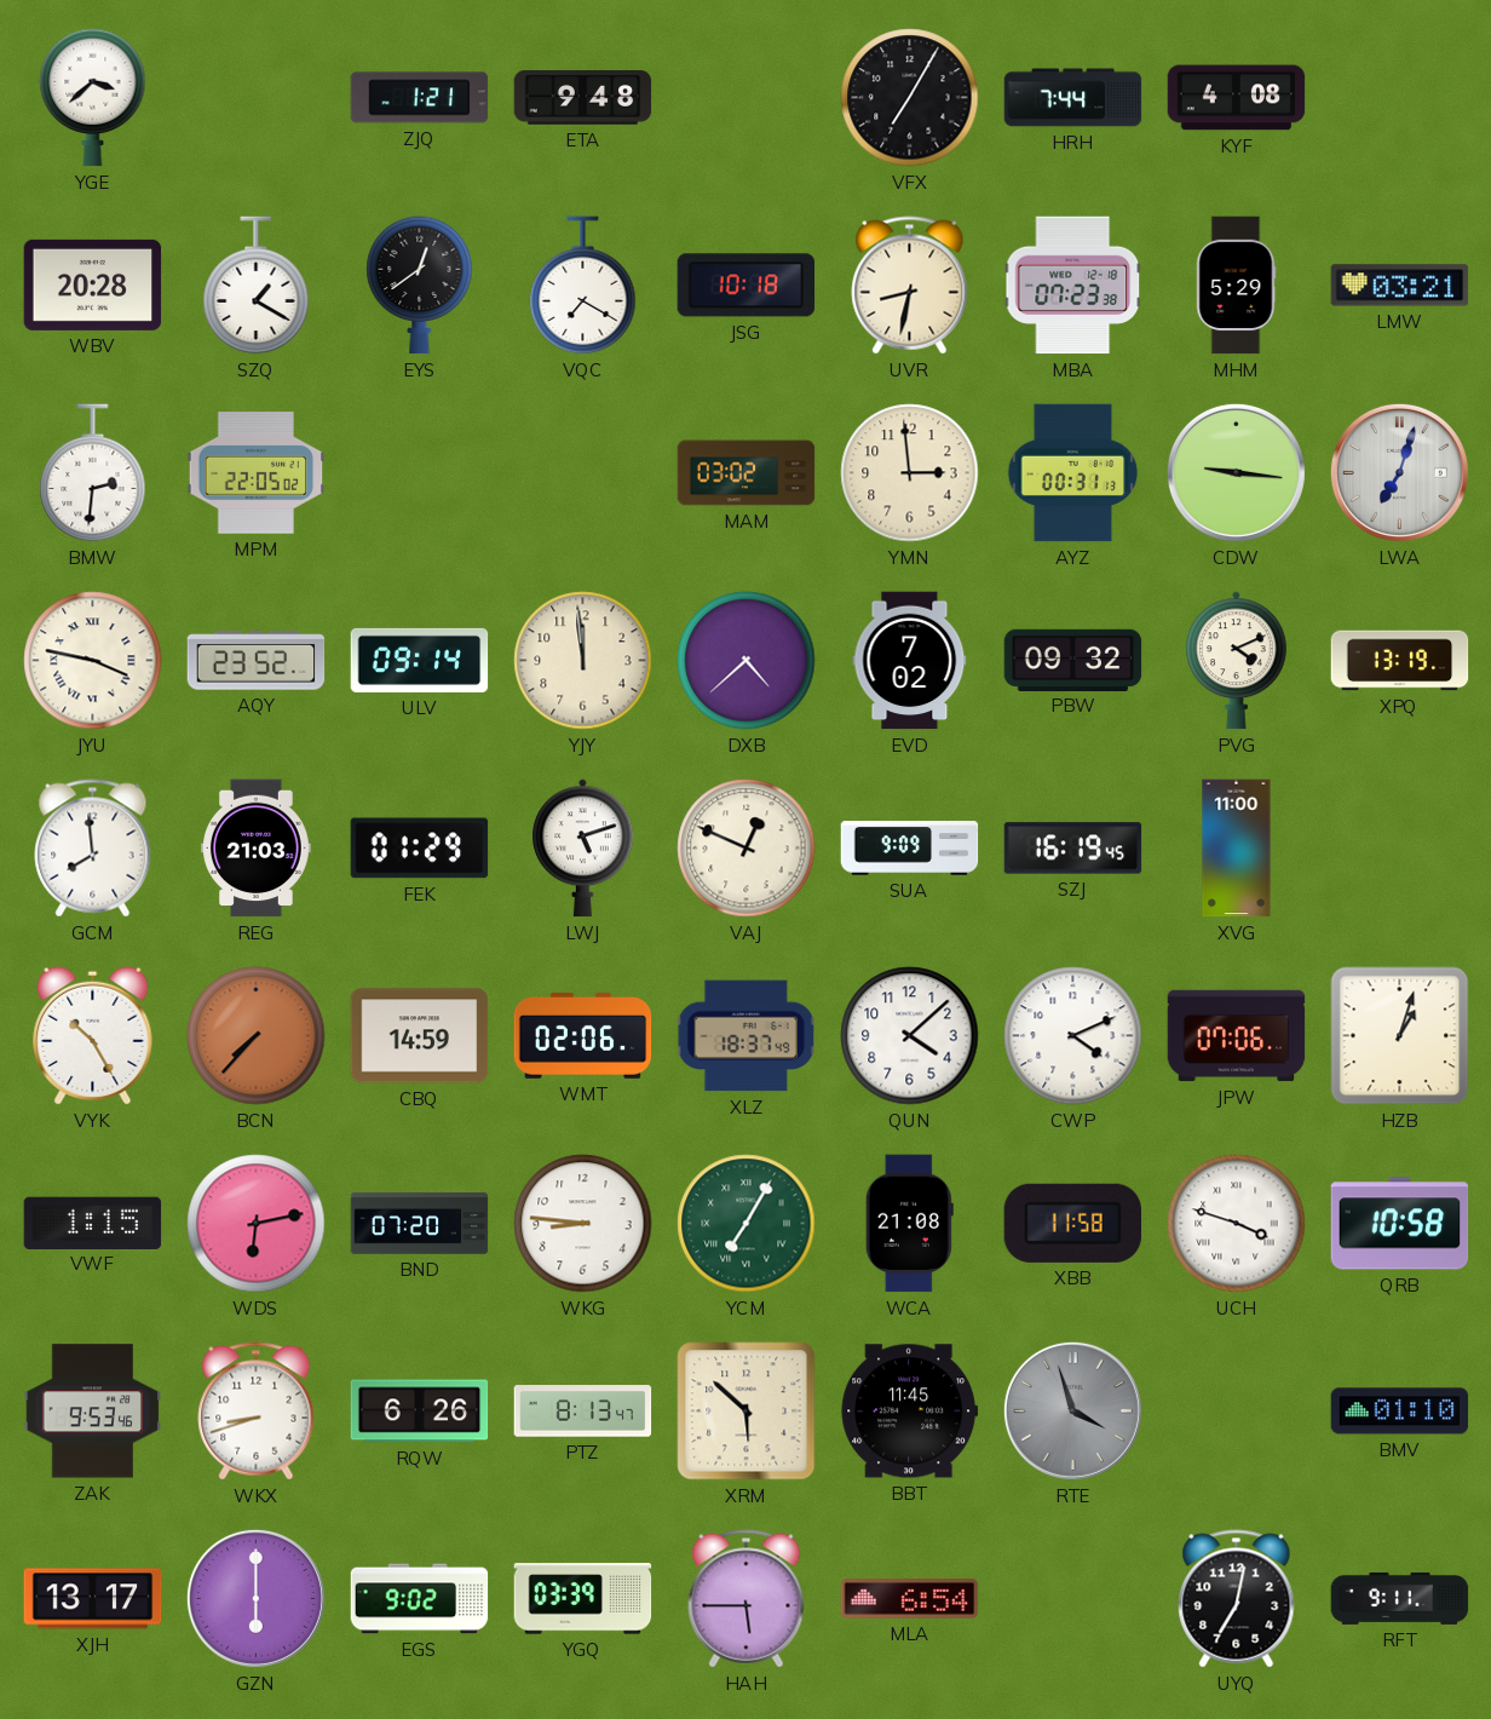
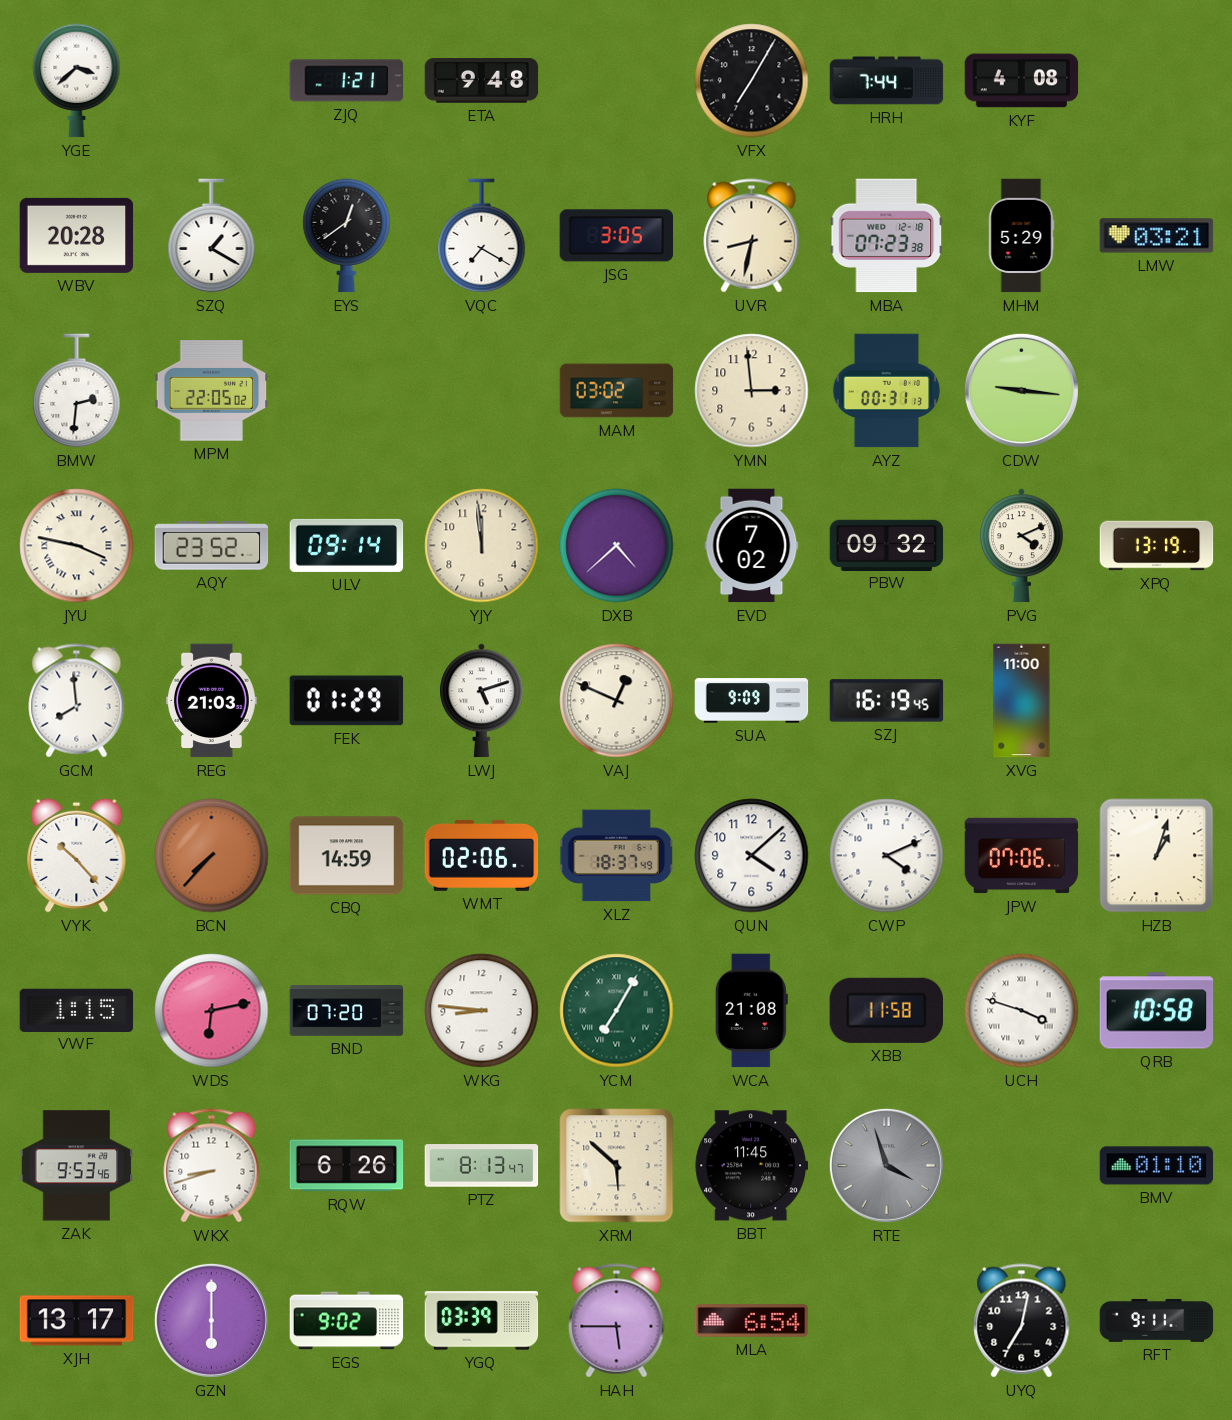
JSG: 10:18 -> 3:05 (617, 236)
LWA: 7:03 -> none (1399, 472)
VYK: 10:25 -> 10:23 (77, 855)
